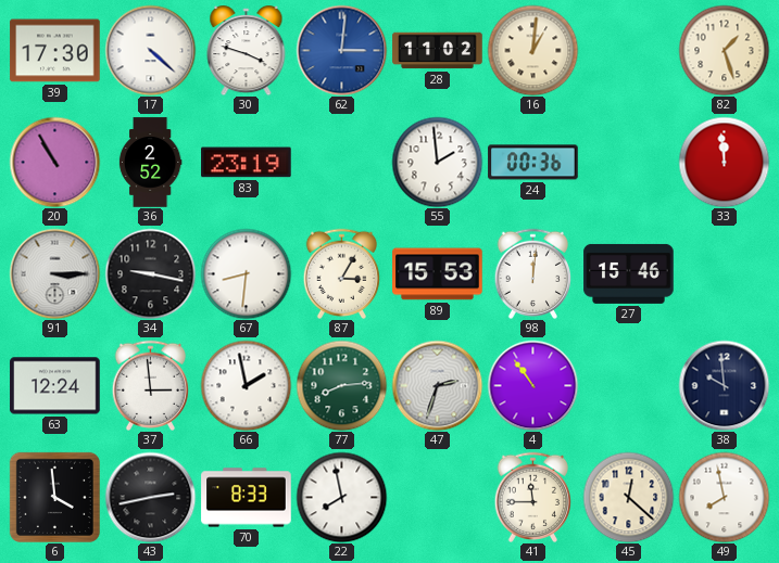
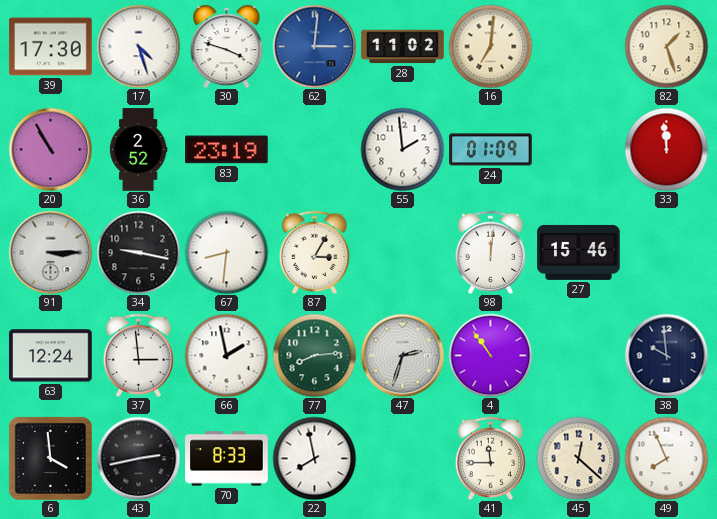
17: 4:22 -> 4:27 (138, 46)
16: 1:01 -> 7:01 (490, 46)
24: 00:36 -> 01:09 (491, 150)
89: 15:53 -> none (438, 274)
49: 7:58 -> 7:56 (666, 458)
